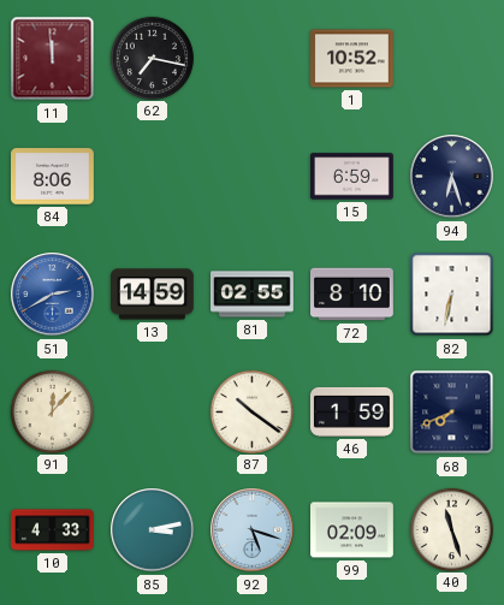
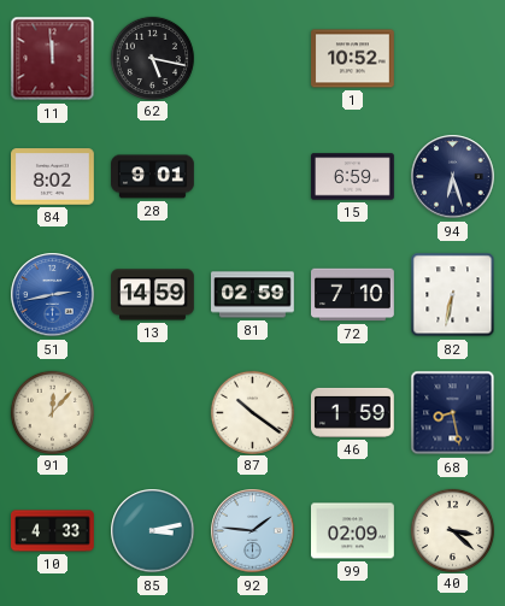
62: 7:17 -> 5:17 (152, 58)
84: 8:06 -> 8:02 (53, 177)
28: none -> 9:01 (153, 177)
51: 2:40 -> 2:43 (53, 295)
81: 02:55 -> 02:59 (253, 295)
72: 8:10 -> 7:10 (353, 295)
68: 7:41 -> 8:28 (453, 413)
92: 5:18 -> 1:46 (253, 531)
40: 11:27 -> 3:22 (452, 530)
